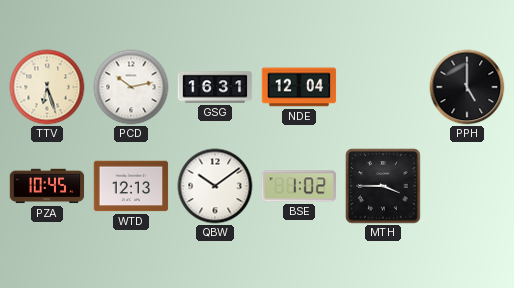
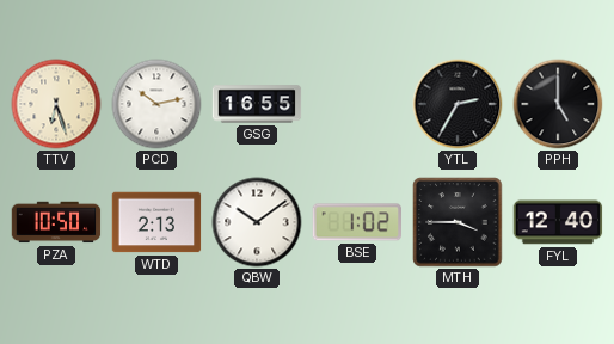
GSG: 16:31 -> 16:55 (257, 104)
NDE: 12:04 -> none (299, 87)
YTL: none -> 2:35 (458, 104)
PZA: 10:45 -> 10:50 (56, 222)
WTD: 12:13 -> 2:13 (156, 222)
FYL: none -> 12:40 (558, 222)
